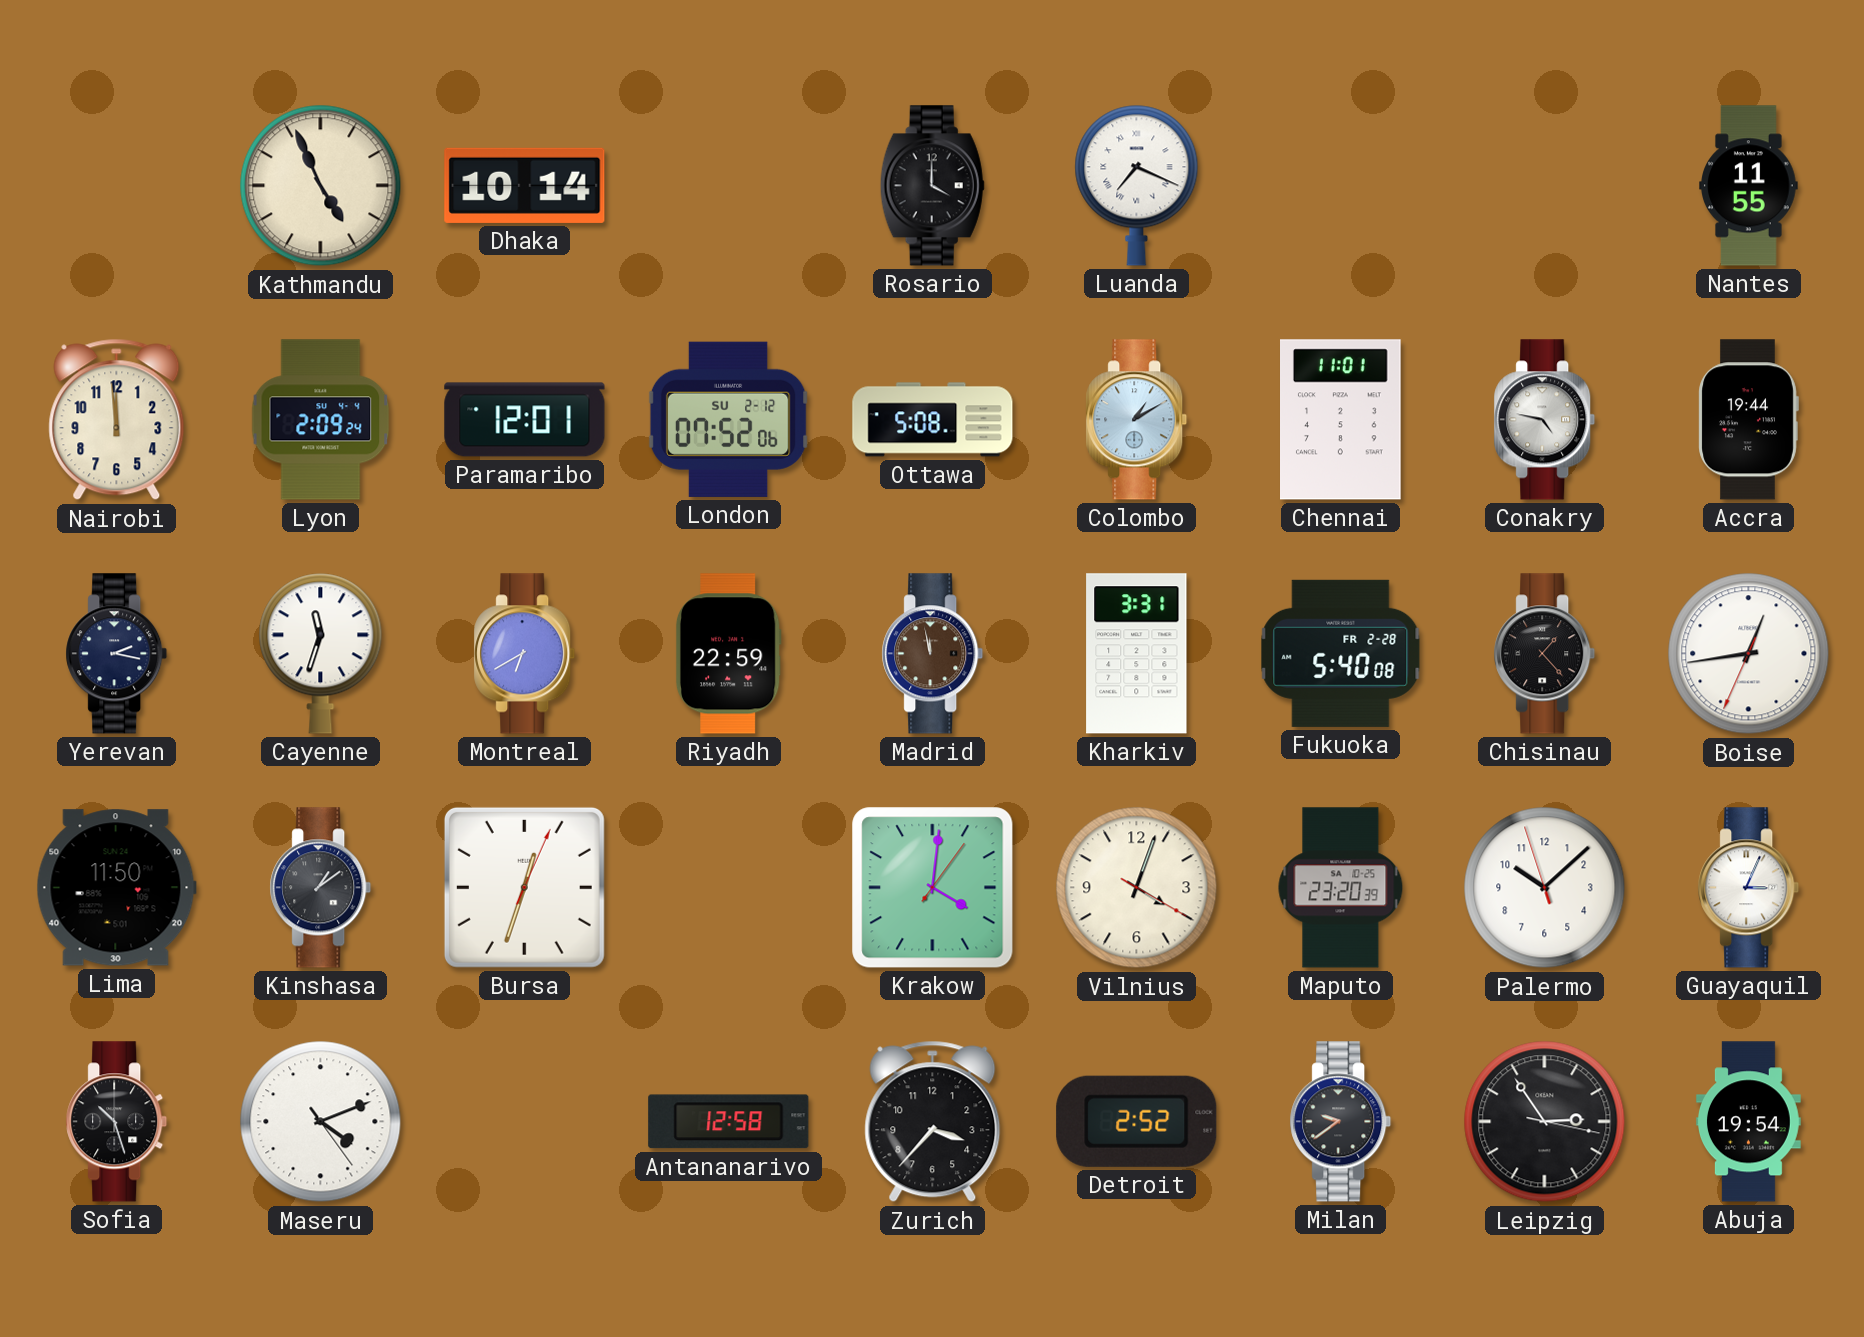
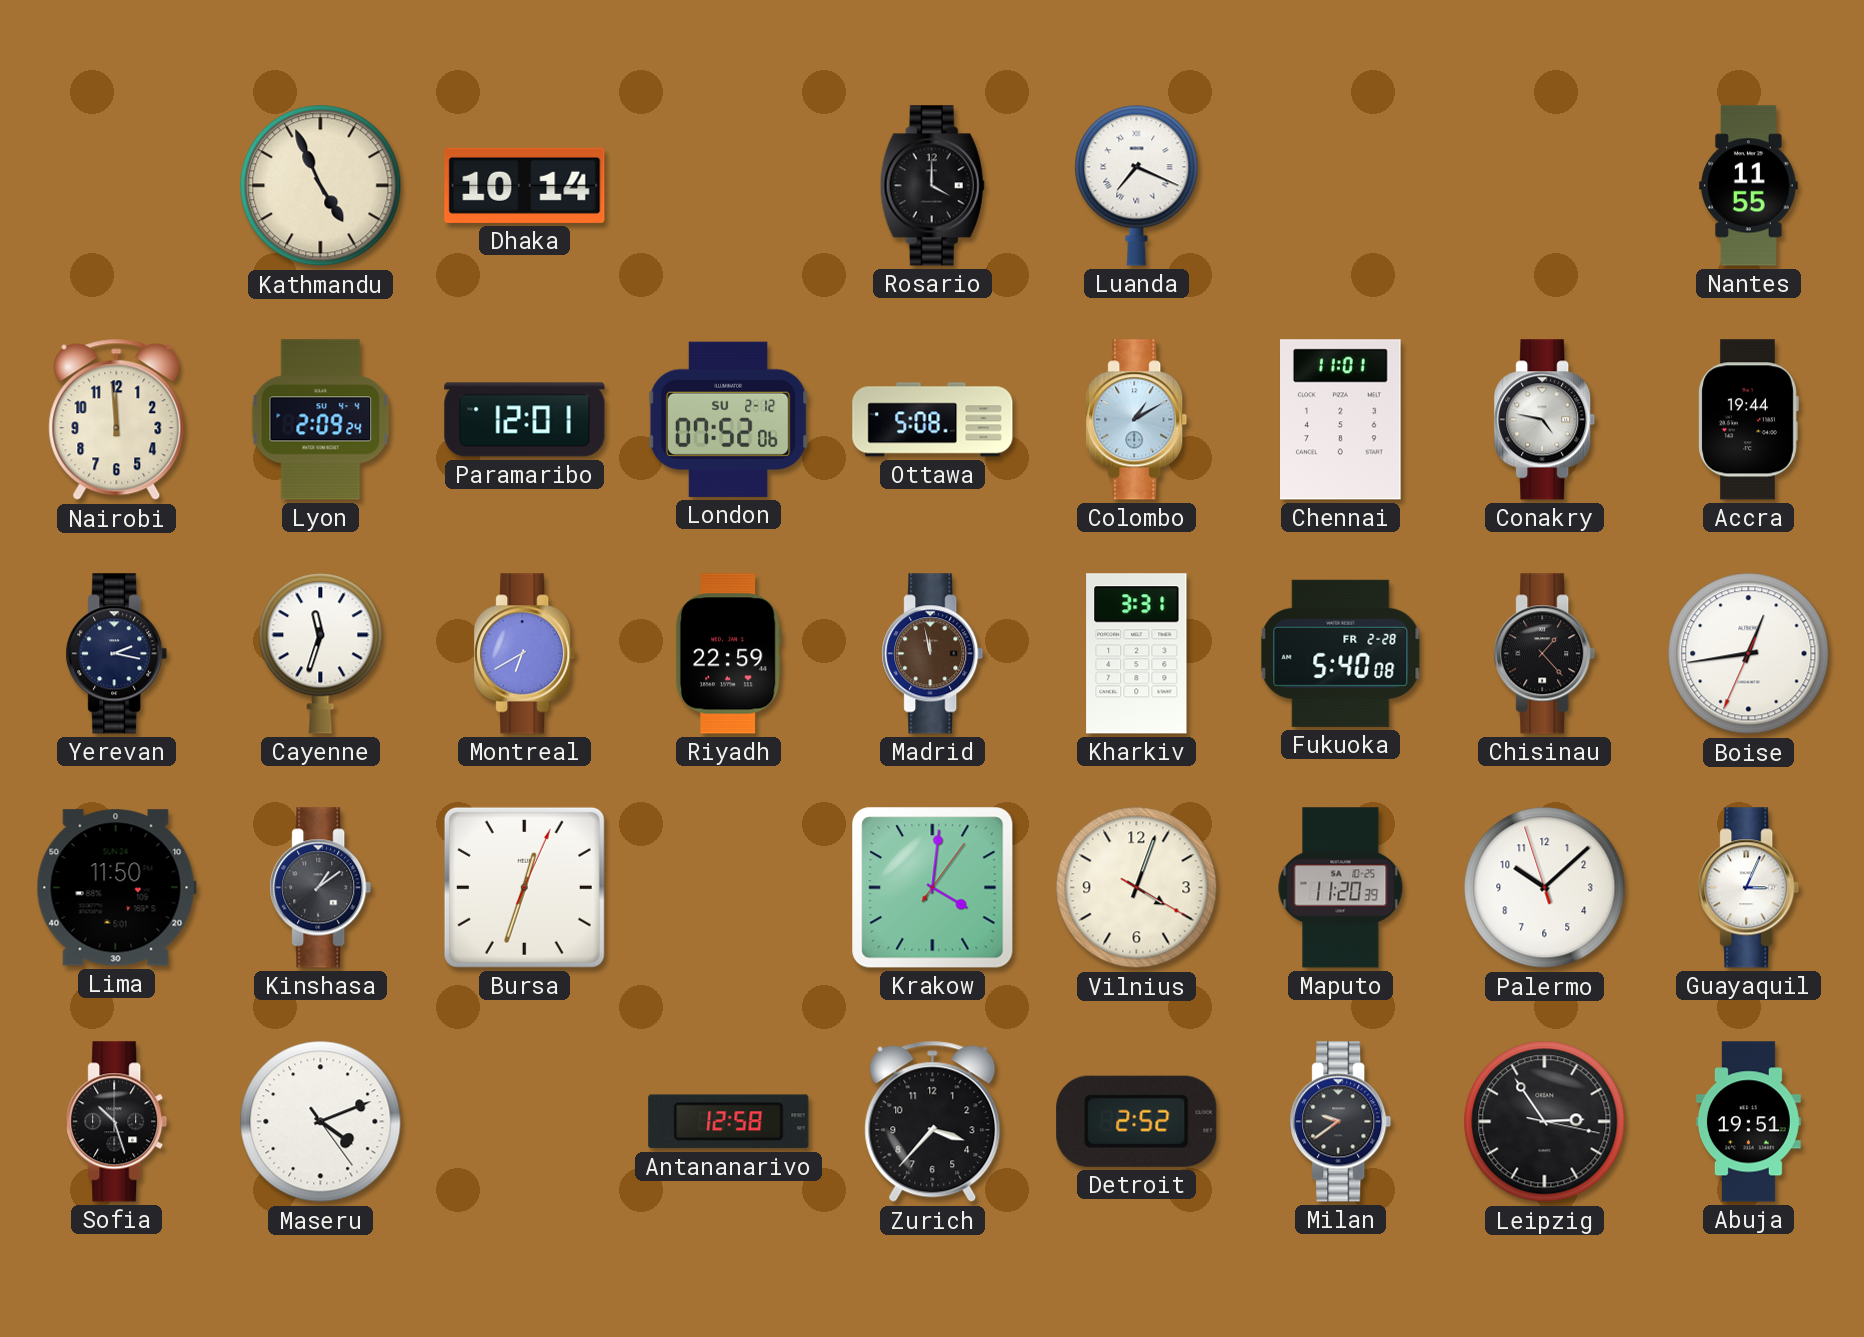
Maputo: 23:20 -> 11:20 (1341, 888)
Abuja: 19:54 -> 19:51 (1749, 1122)
